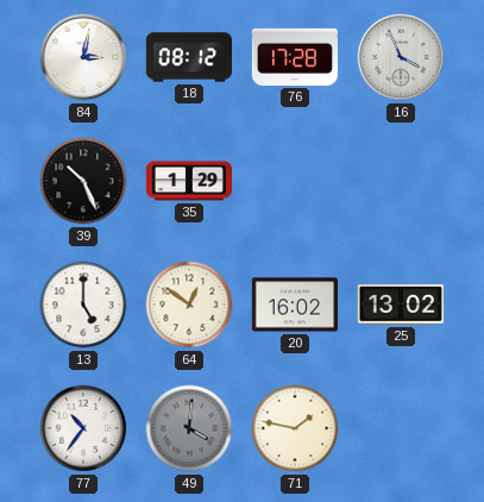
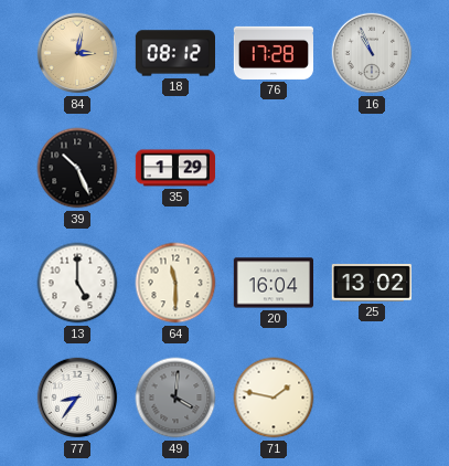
84 dial: white -> champagne (77, 53)
16: 3:56 -> 10:56 (372, 53)
64: 12:51 -> 11:30 (175, 283)
20: 16:02 -> 16:04 (272, 283)
77: 10:36 -> 8:36 (77, 398)
